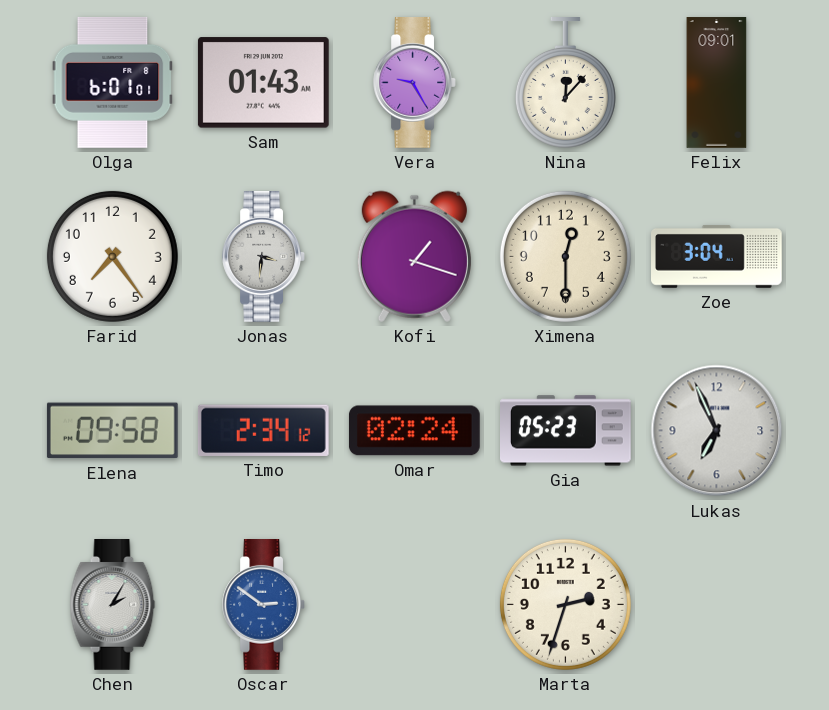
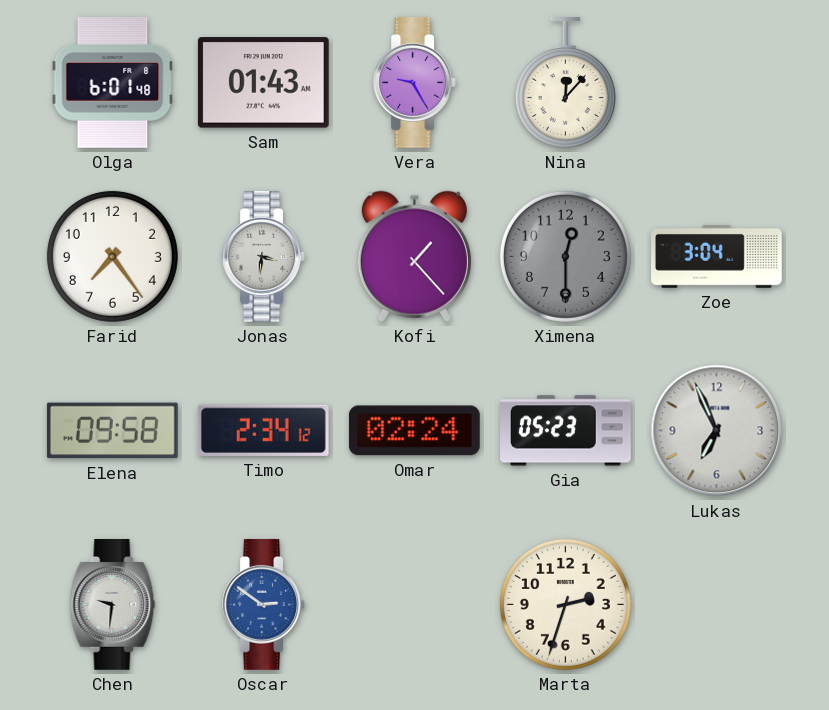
Olga: 6:01:01 -> 6:01:48 (113, 82)
Felix: 09:01 -> none (717, 83)
Kofi: 1:18 -> 1:23 (414, 256)
Ximena dial: cream -> grey (565, 256)
Chen: 2:05 -> 9:31 (113, 605)
